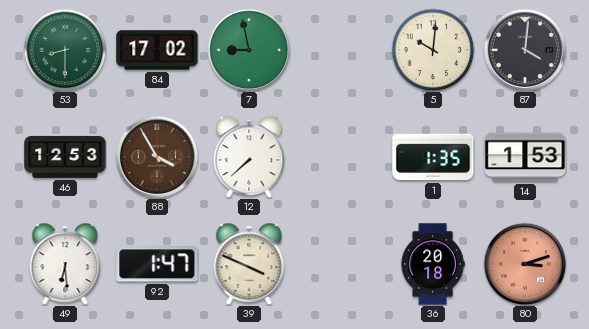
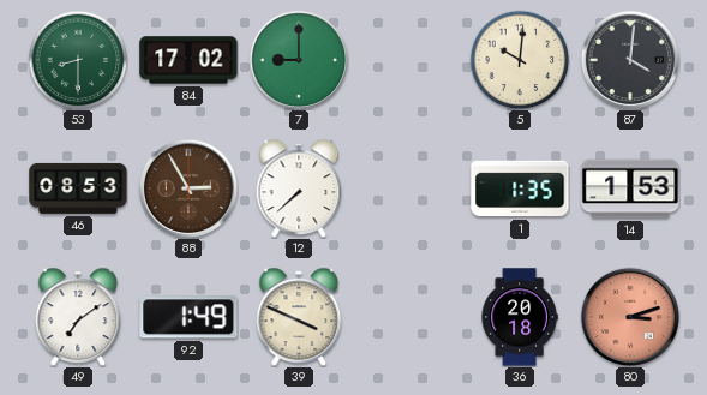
7: 8:58 -> 9:00 (299, 60)
46: 12:53 -> 08:53 (78, 188)
88: 3:55 -> 2:55 (188, 188)
49: 6:29 -> 7:09 (78, 317)
92: 1:47 -> 1:49 (188, 317)
